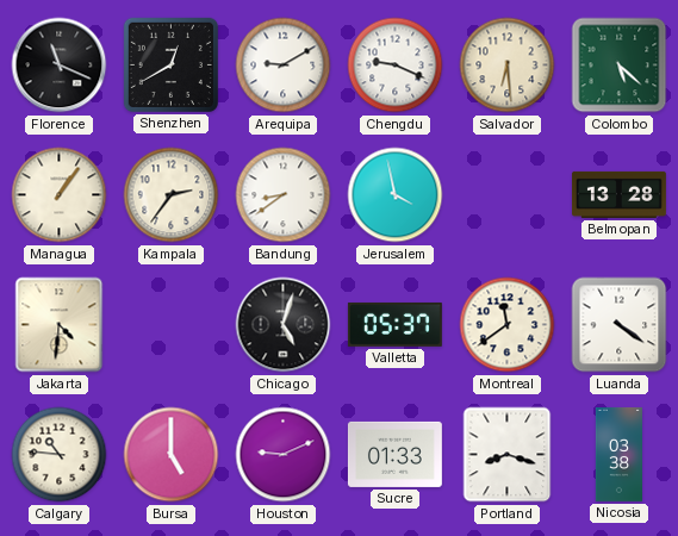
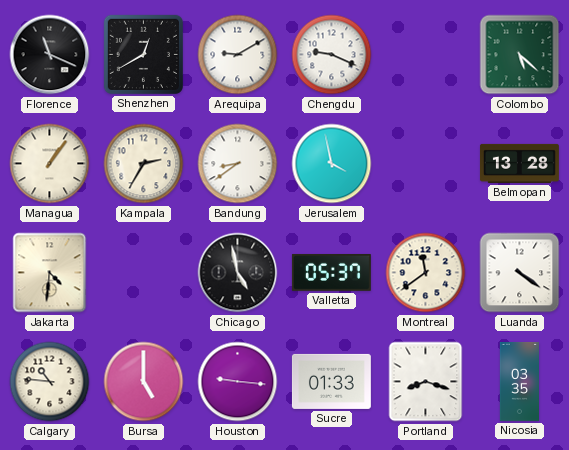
Salvador: 6:29 -> none (508, 66)
Kampala: 2:36 -> 2:35 (144, 164)
Chicago: 5:03 -> 4:58 (238, 273)
Houston: 9:11 -> 9:16 (238, 382)
Nicosia: 03:38 -> 03:35 (519, 381)
